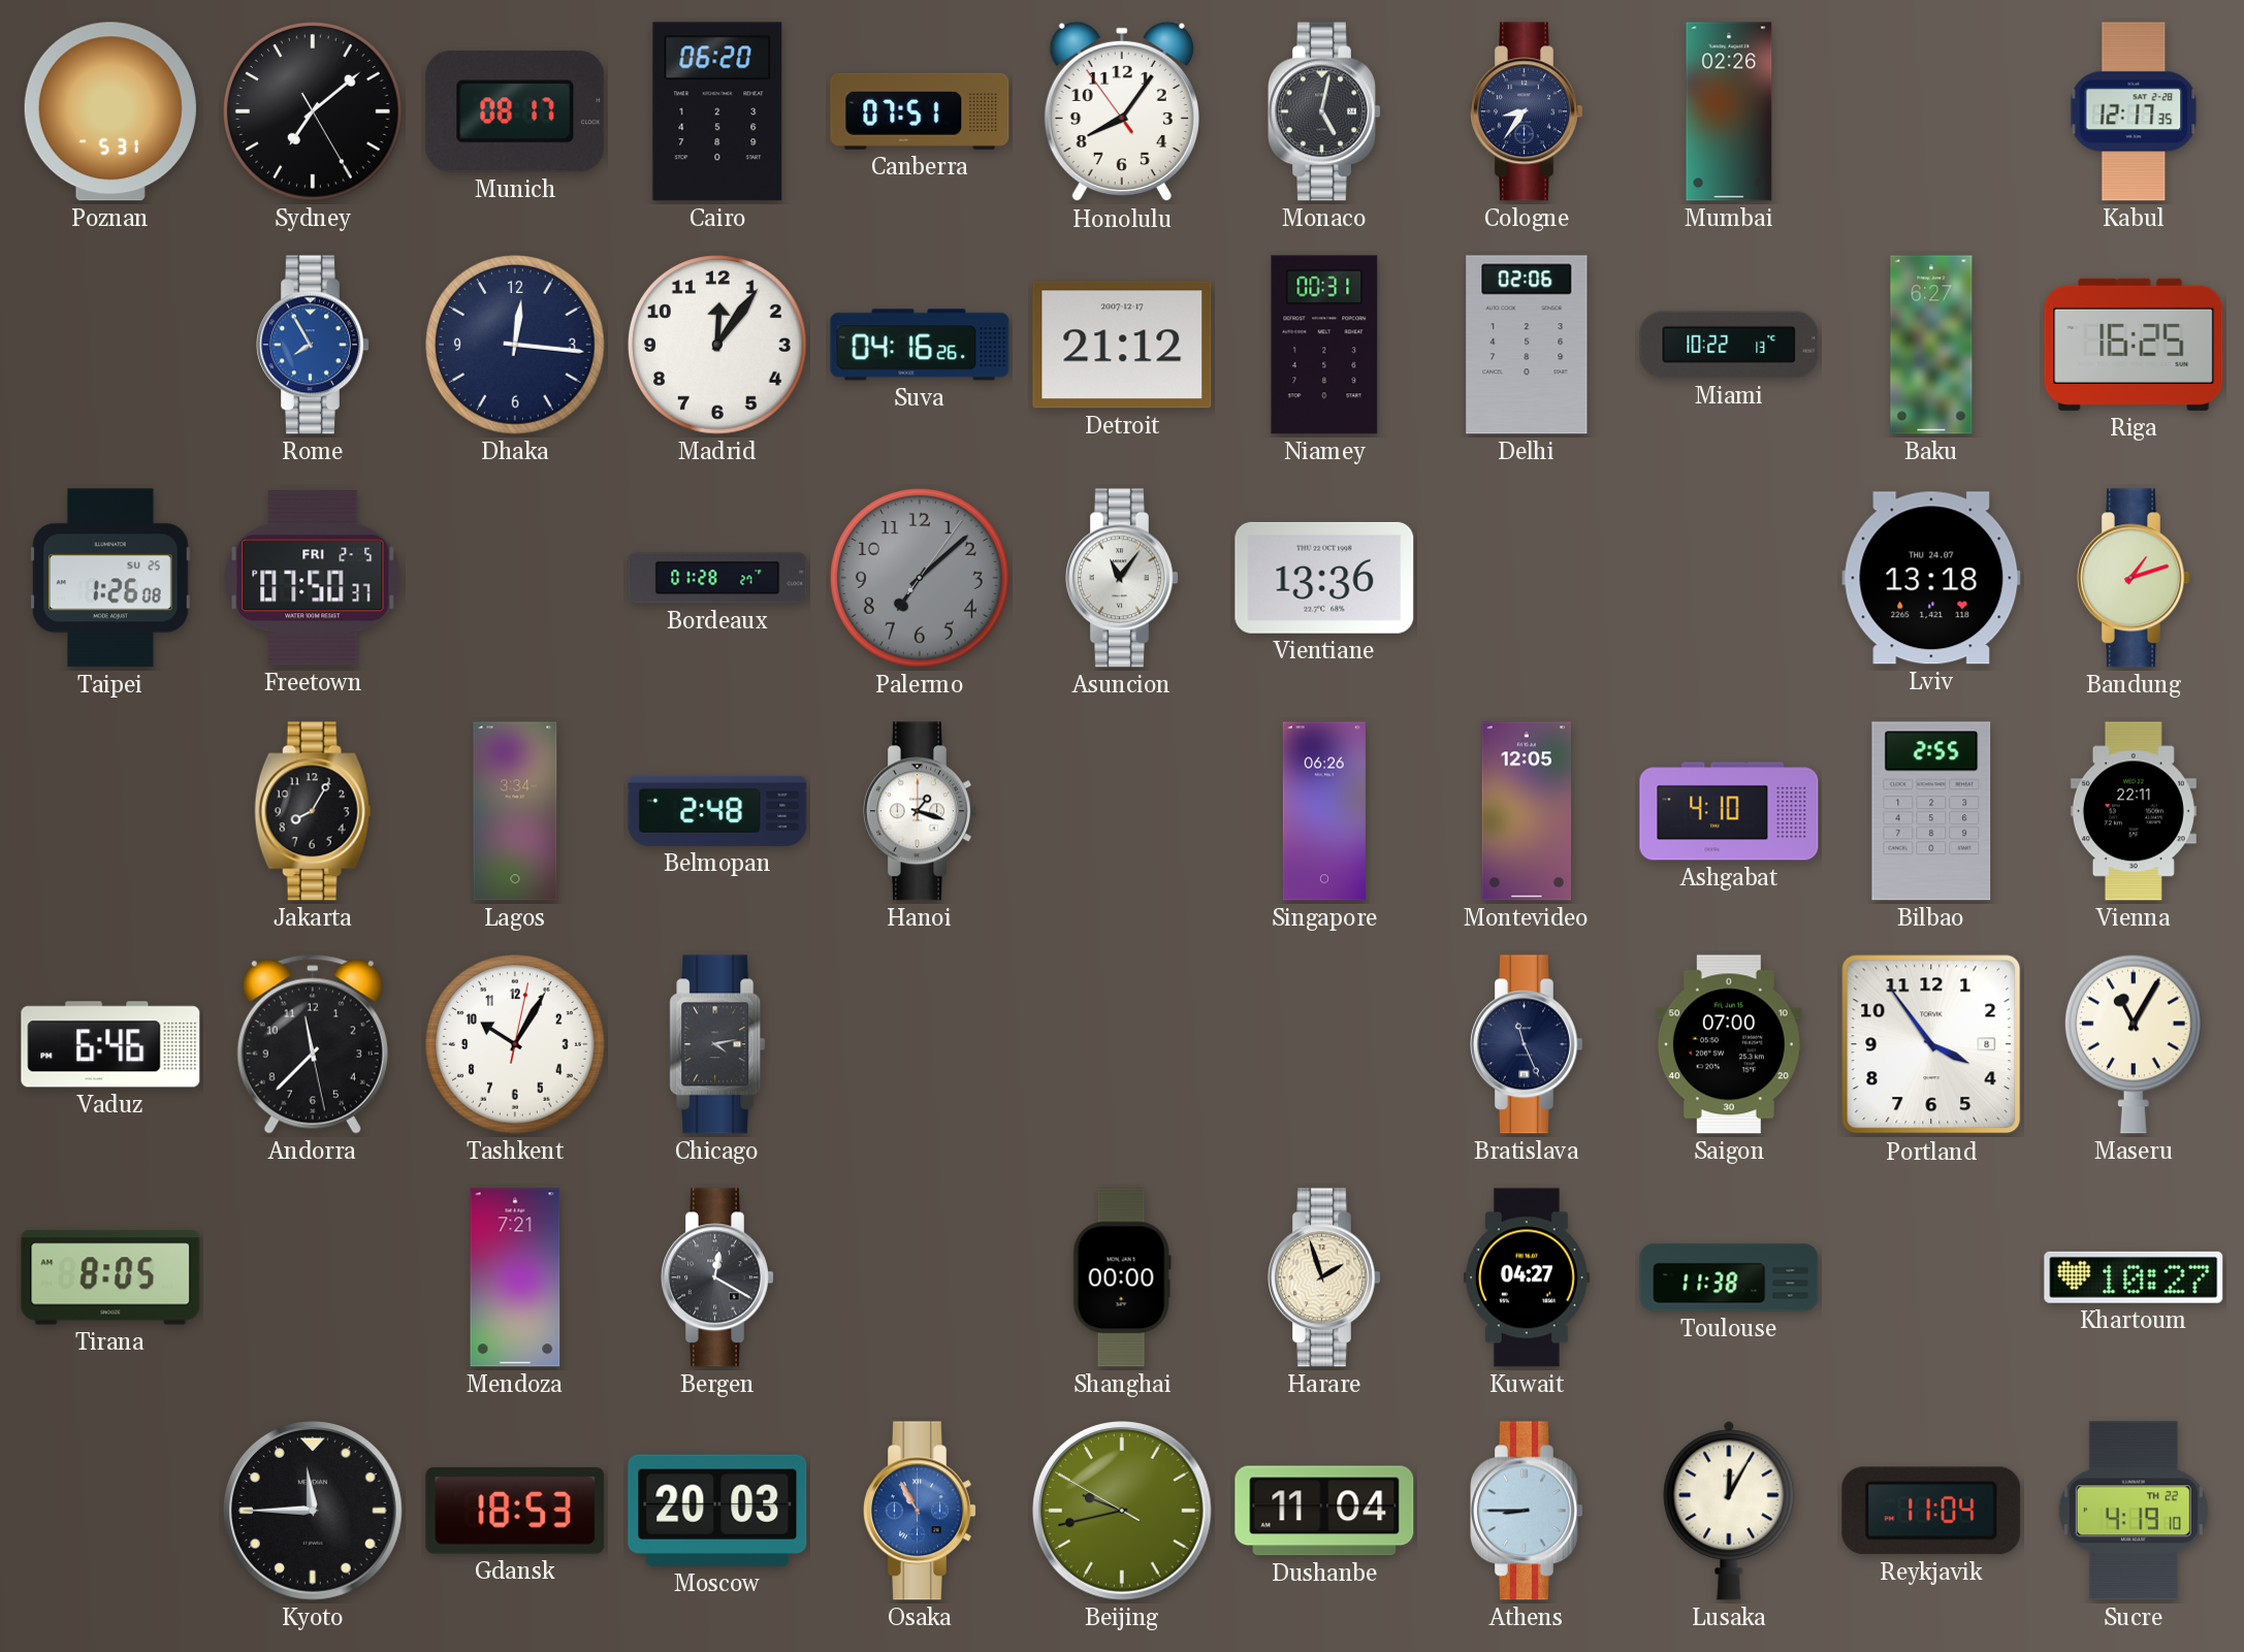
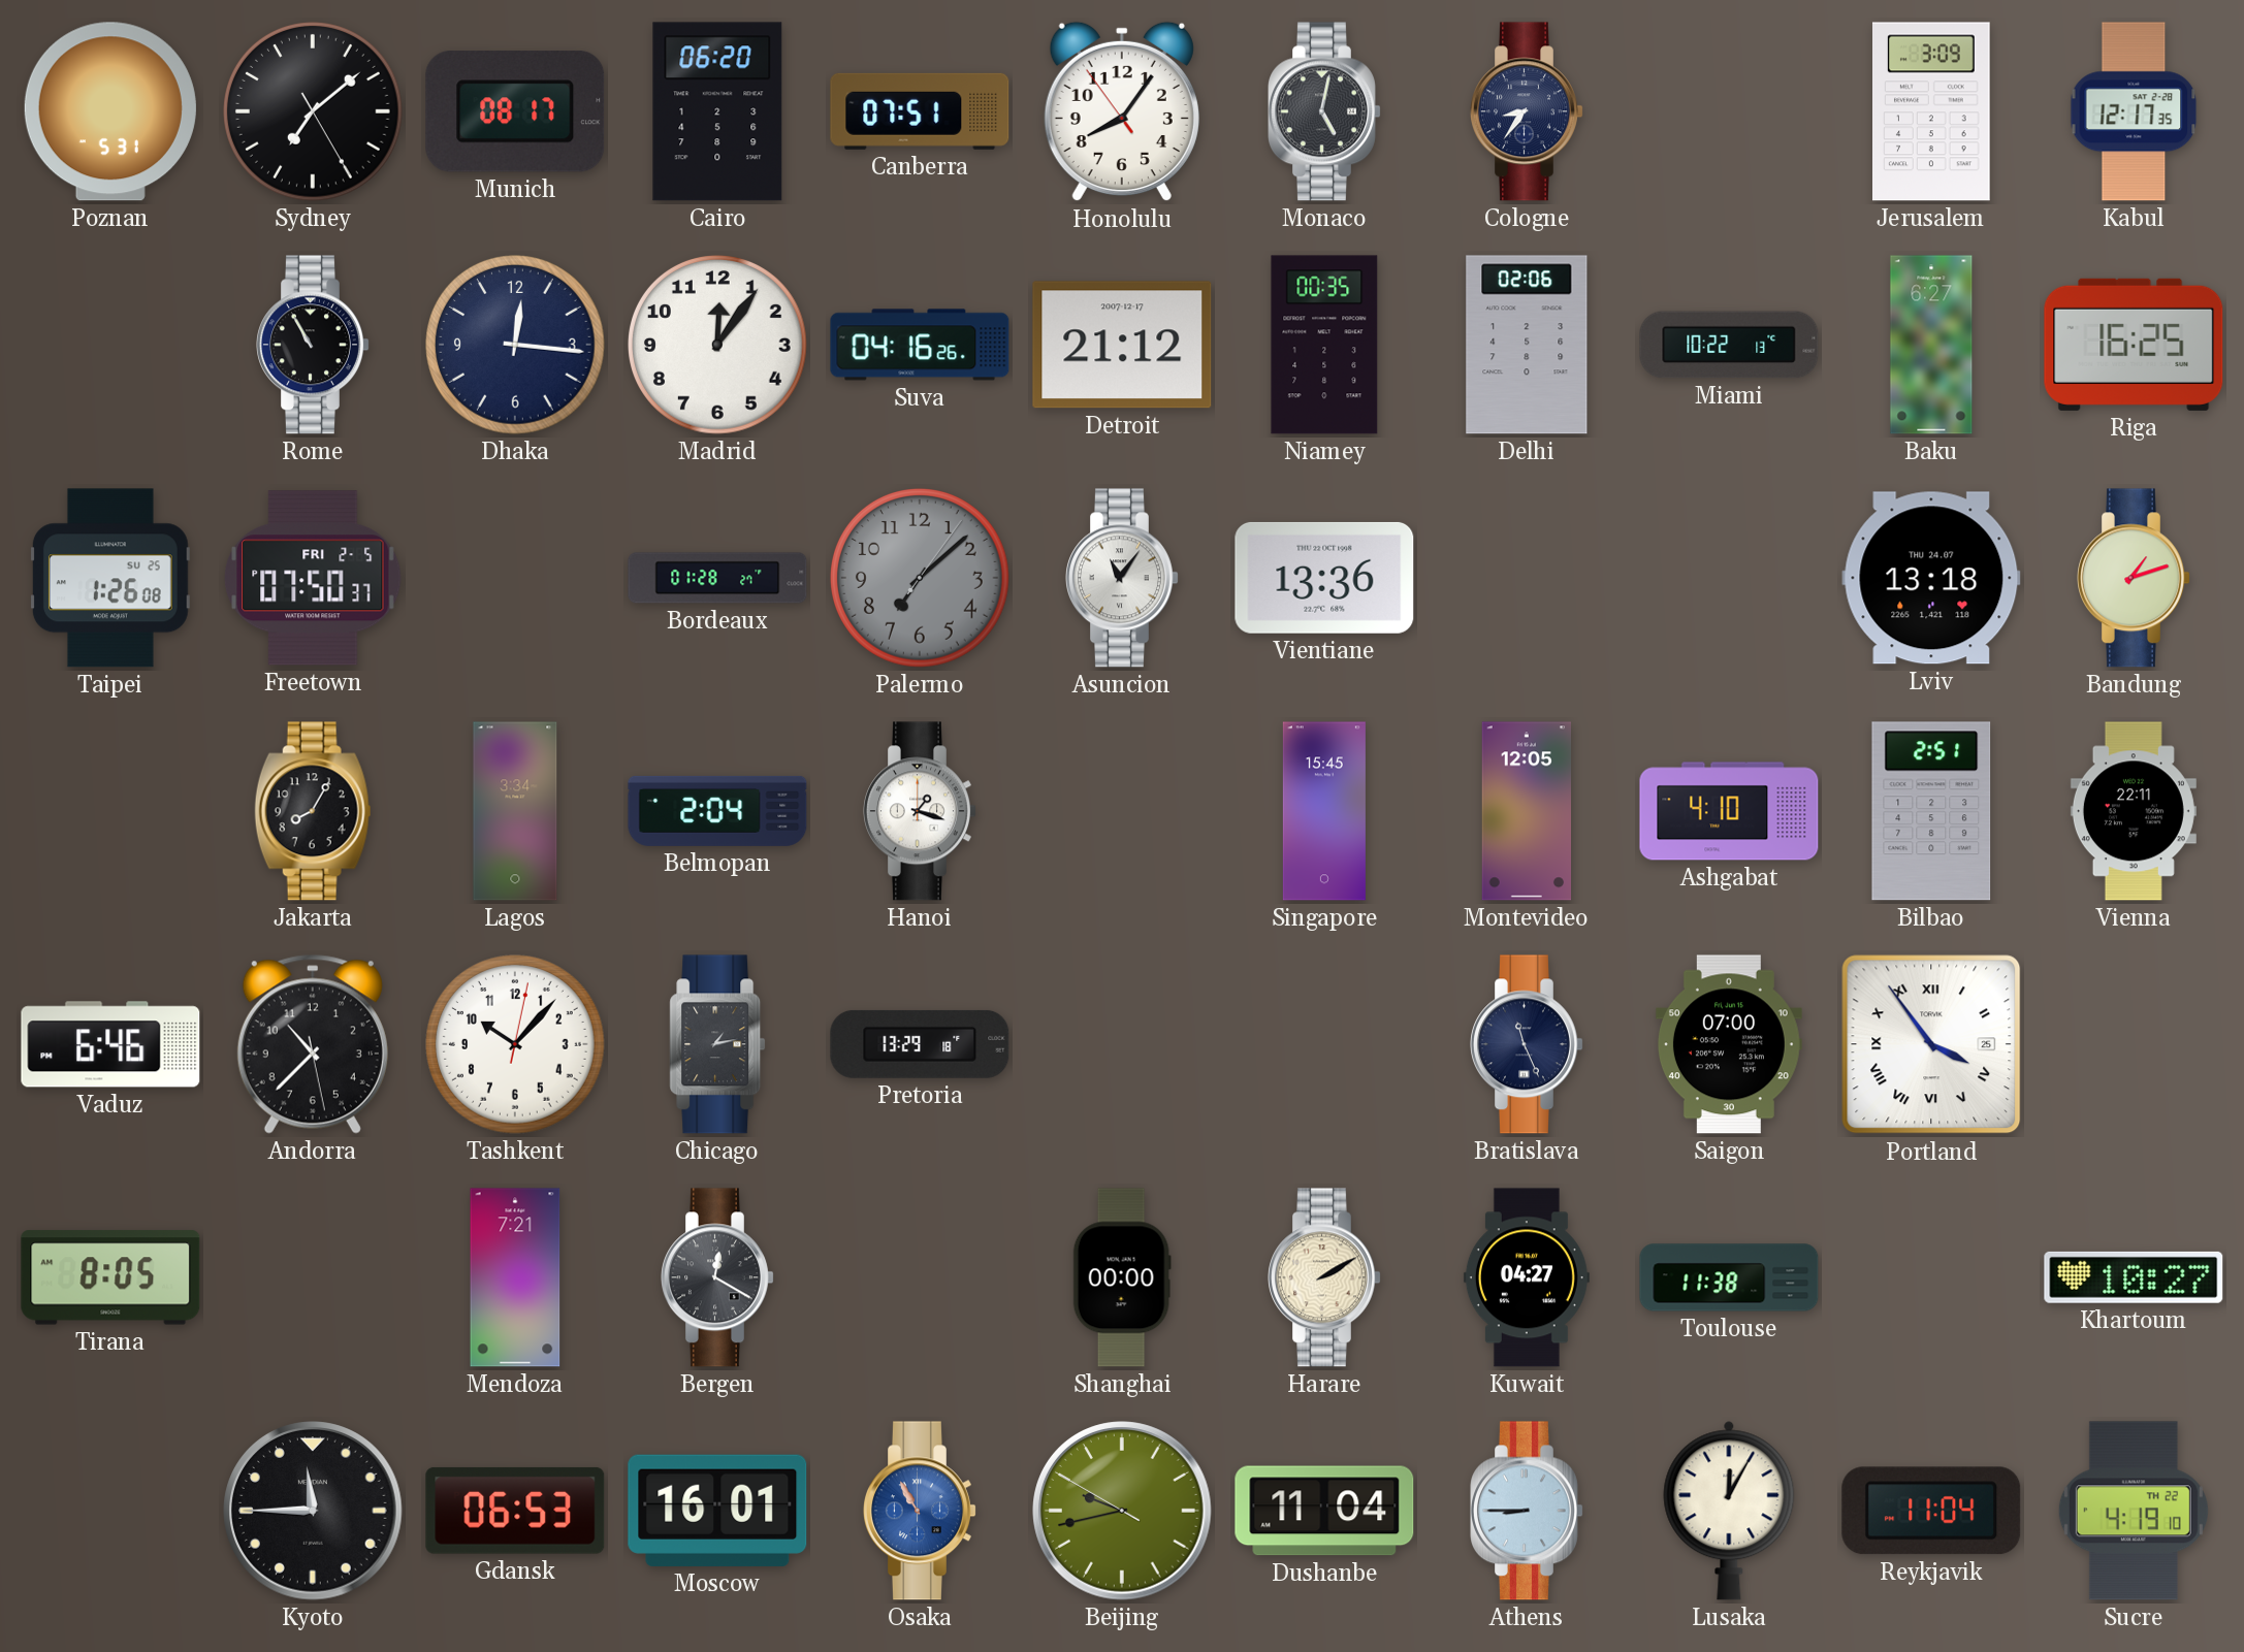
Mumbai: 02:26 -> none (1729, 111)
Jerusalem: none -> 3:09 (1932, 111)
Rome: 7:55 -> 10:55 (314, 345)
Rome dial: blue -> black (314, 345)
Niamey: 00:31 -> 00:35 (1324, 345)
Belmopan: 2:48 -> 2:04 (717, 811)
Singapore: 06:26 -> 15:45 (1324, 811)
Bilbao: 2:55 -> 2:51 (1931, 811)
Andorra: 11:37 -> 10:37 (313, 1044)
Tashkent: 10:05 -> 10:07 (516, 1045)
Chicago: 4:13 -> 1:13 (717, 1044)
Pretoria: none -> 13:29 (920, 1044)
Portland date: 8 -> 25 (1931, 1044)
Portland numerals: Arabic -> Roman (1931, 1044)
Maseru: 11:05 -> none (2134, 1044)
Harare: 1:57 -> 2:10 (1325, 1277)
Gdansk: 18:53 -> 06:53 (515, 1511)
Moscow: 20:03 -> 16:01 (717, 1511)
